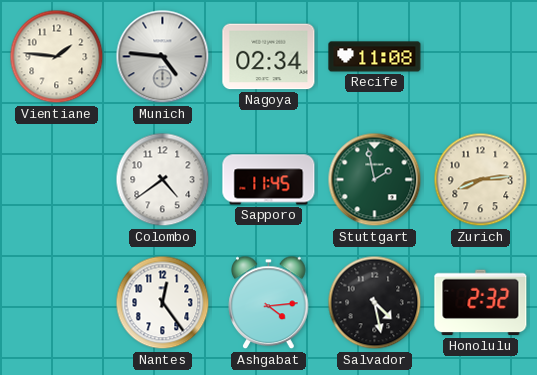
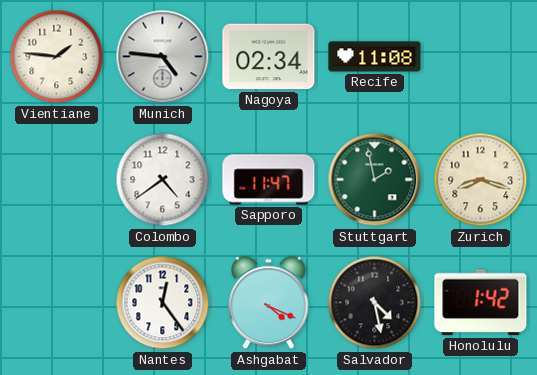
Sapporo: 11:45 -> 11:47 (269, 180)
Zurich: 8:14 -> 8:18 (481, 180)
Ashgabat: 4:14 -> 4:19 (269, 303)
Honolulu: 2:32 -> 1:42 (481, 303)
